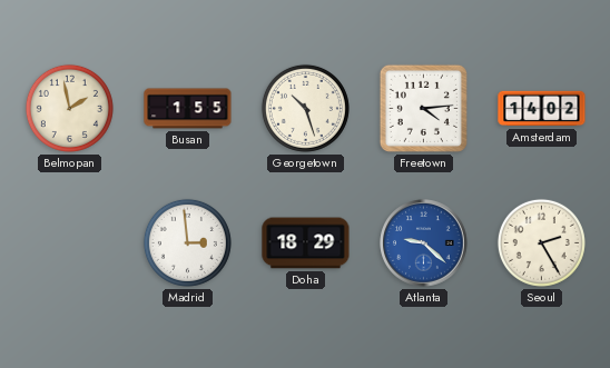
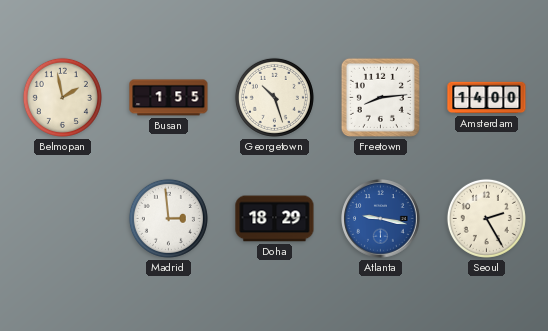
Freetown: 4:14 -> 8:14 (380, 97)
Amsterdam: 14:02 -> 14:00 (487, 98)
Atlanta: 9:22 -> 9:17 (381, 219)
